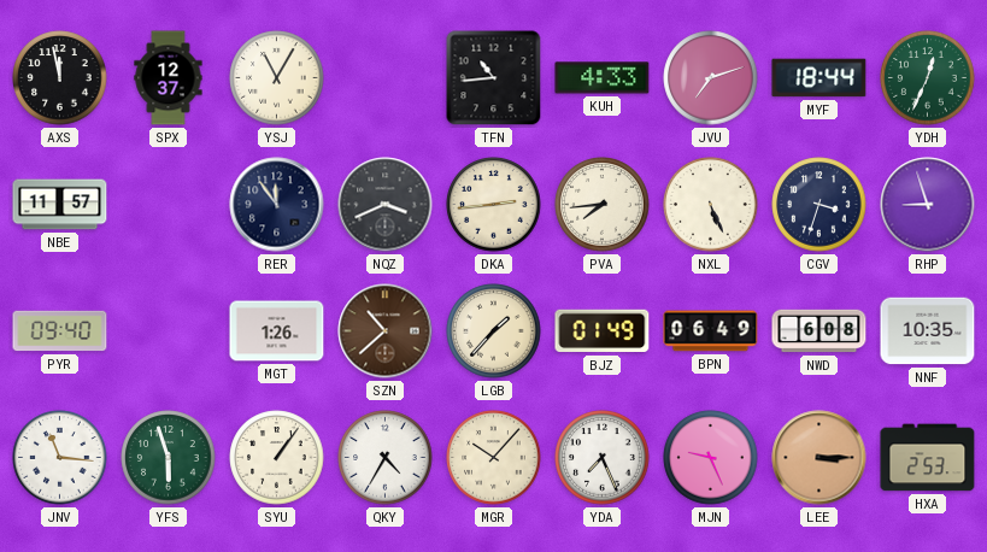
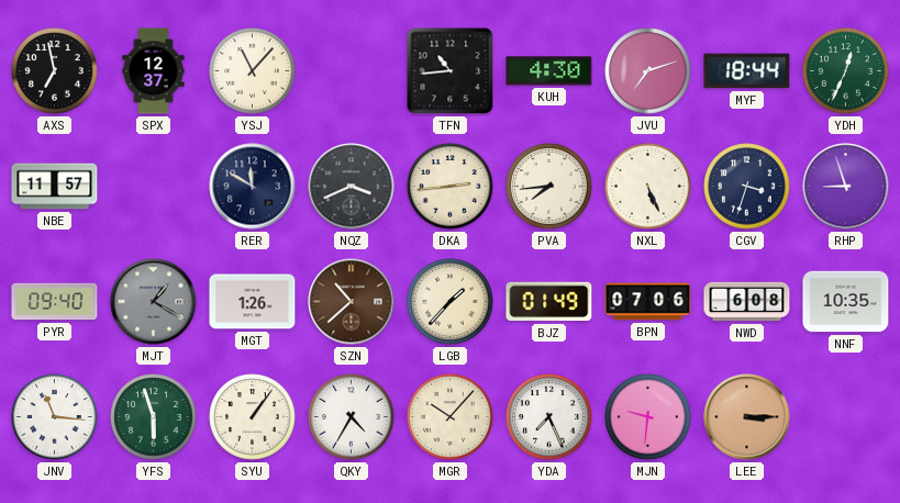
AXS: 11:58 -> 6:58 (55, 71)
YSJ: 11:05 -> 11:07 (253, 71)
KUH: 4:33 -> 4:30 (549, 71)
RER: 11:54 -> 11:50 (253, 187)
MJT: none -> 1:20 (154, 302)
BPN: 06:49 -> 07:06 (648, 302)
MJN: 9:26 -> 9:31 (648, 417)
HXA: 2:53 -> none (928, 458)
